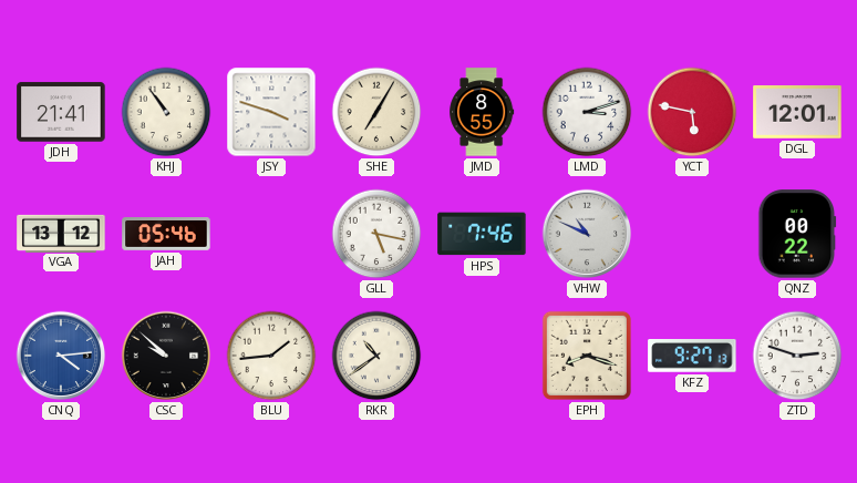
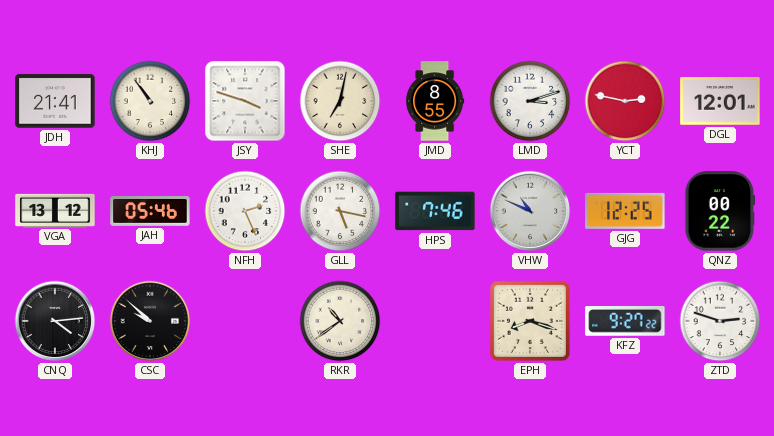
SHE: 7:05 -> 7:02 (340, 101)
YCT: 5:47 -> 2:47 (625, 101)
NFH: none -> 2:26 (245, 211)
GJG: none -> 12:25 (625, 211)
CNQ dial: blue -> black (55, 321)
BLU: 1:44 -> none (271, 356)
KFZ: 9:27:13 -> 9:27:22 (625, 322)
